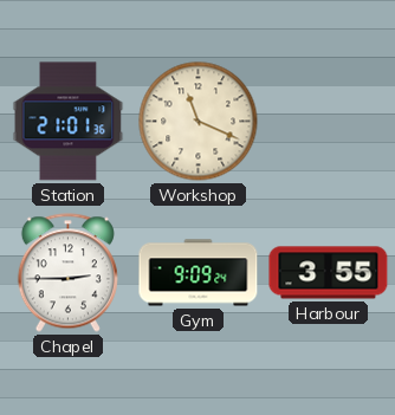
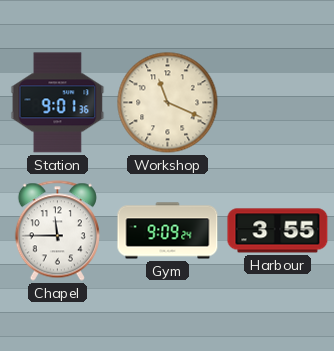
Station: 21:01 -> 9:01 (58, 103)
Chapel: 2:45 -> 11:45 (57, 231)
